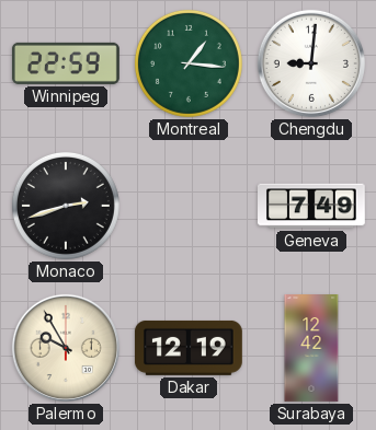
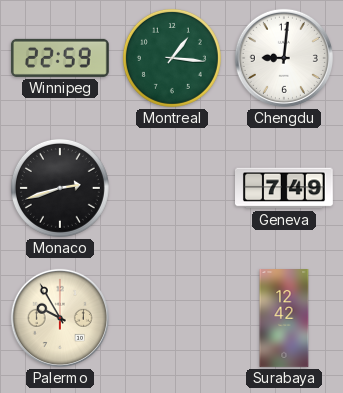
Dakar: 12:19 -> none (189, 348)
